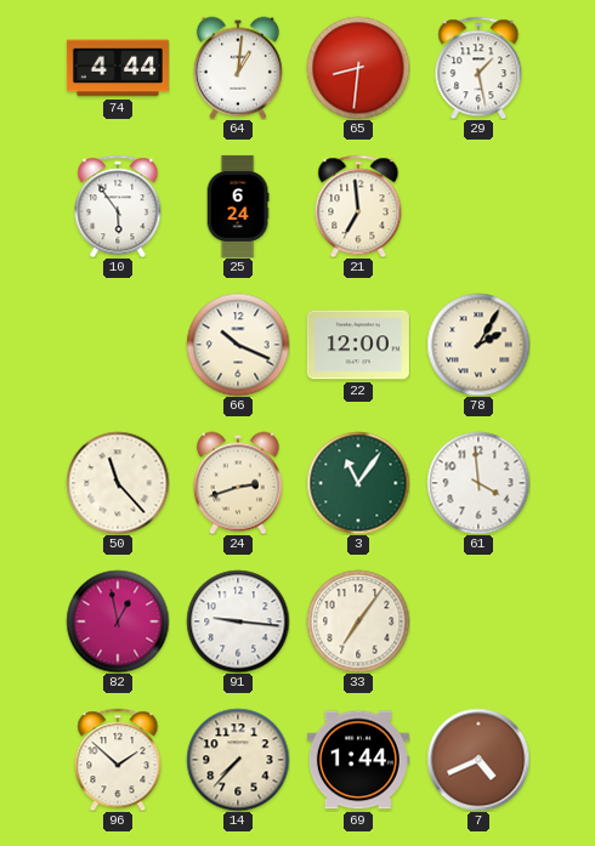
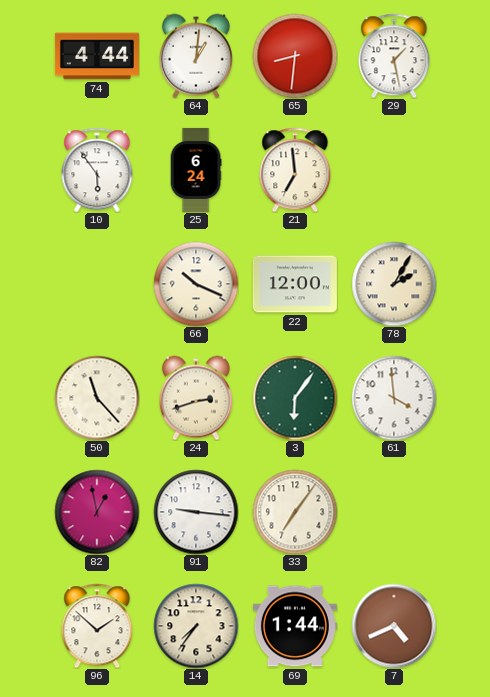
3: 11:06 -> 6:06 (295, 398)
14: 7:37 -> 7:36 (196, 626)
